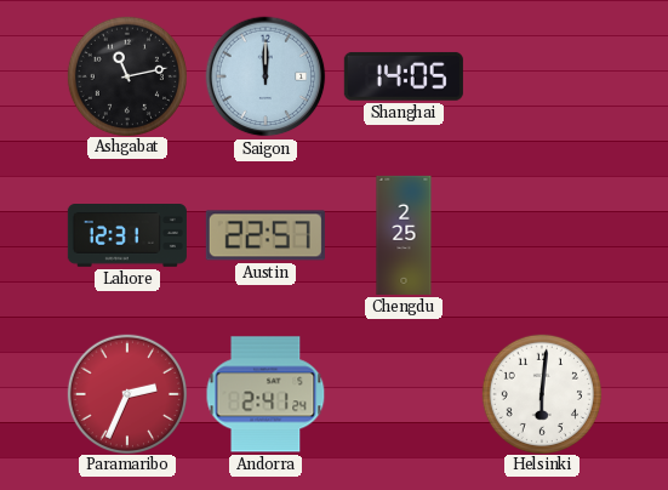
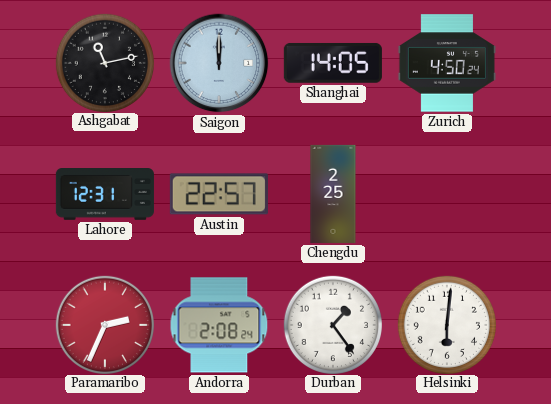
Zurich: none -> 4:50 (447, 63)
Andorra: 2:41 -> 2:08 (219, 325)
Durban: none -> 1:24 (332, 324)
